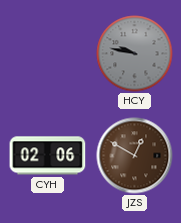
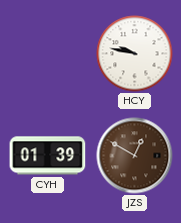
HCY dial: grey -> white (135, 54)
CYH: 02:06 -> 01:39 (48, 156)
